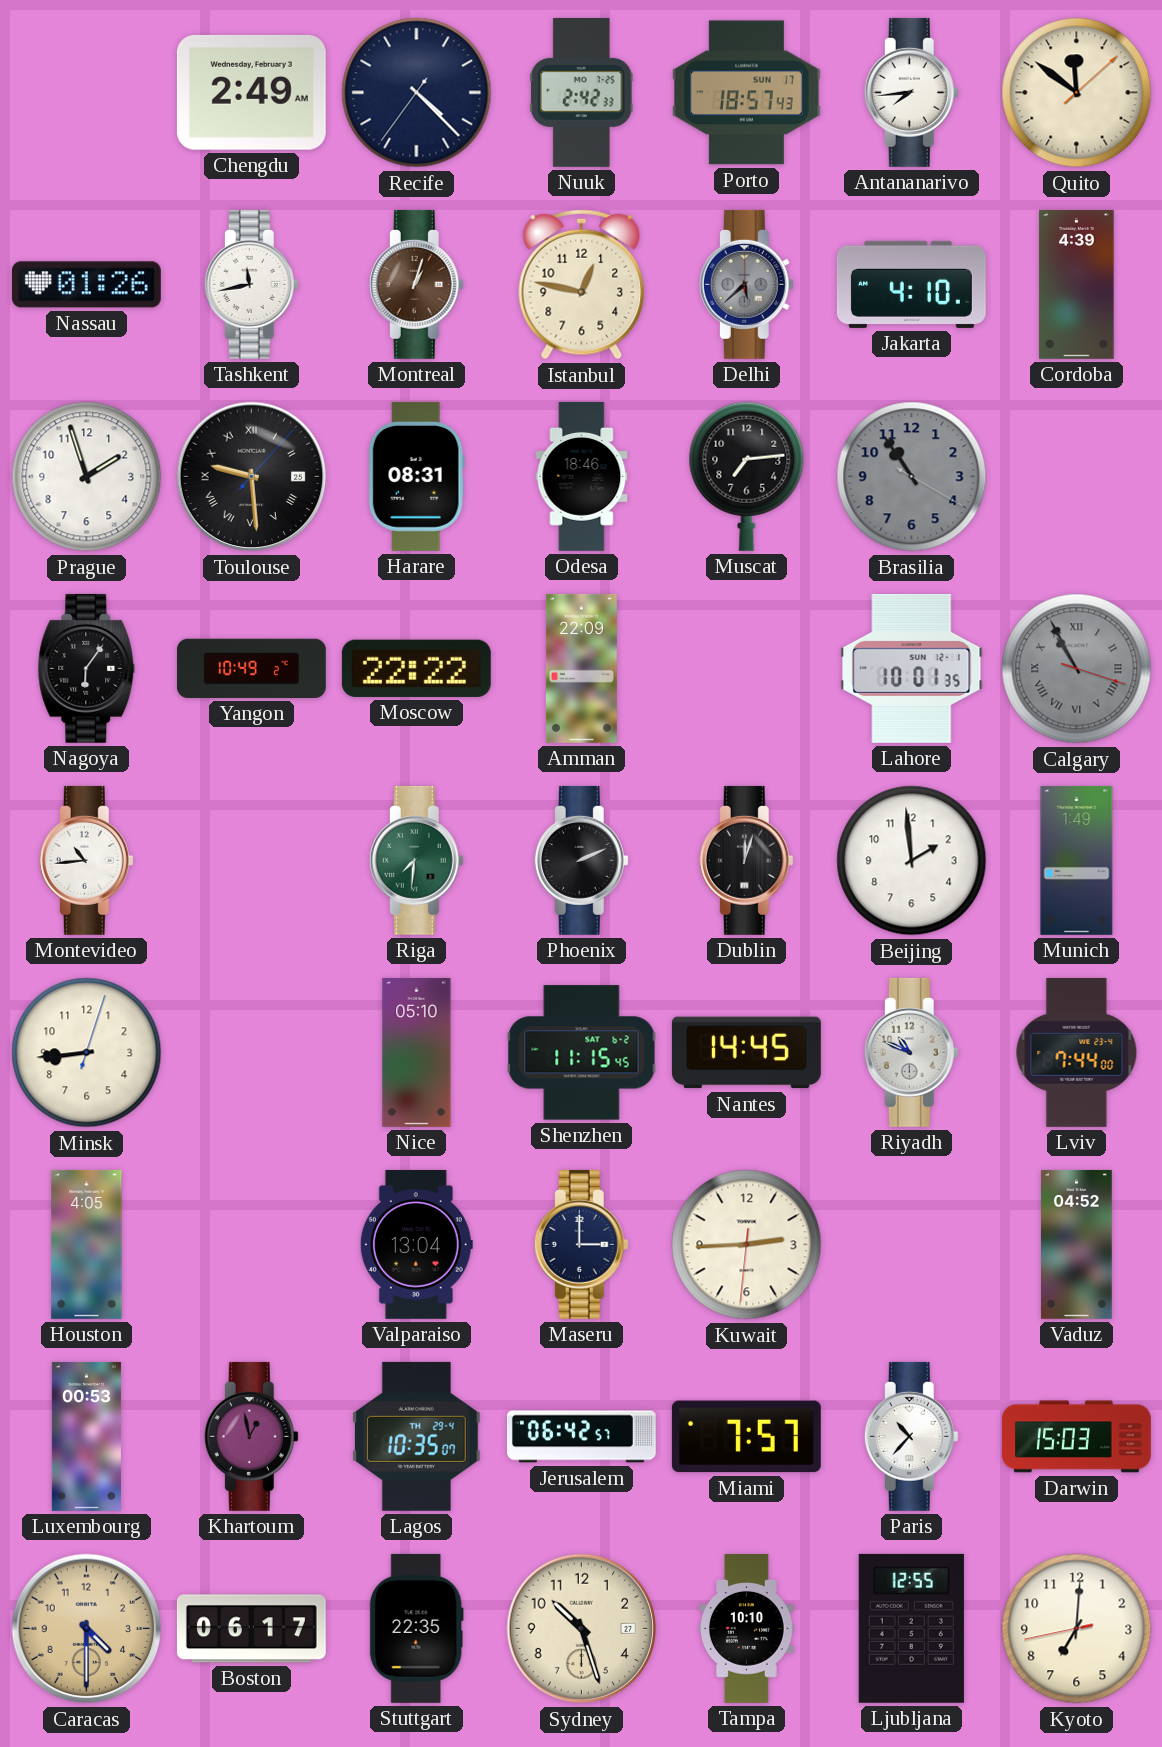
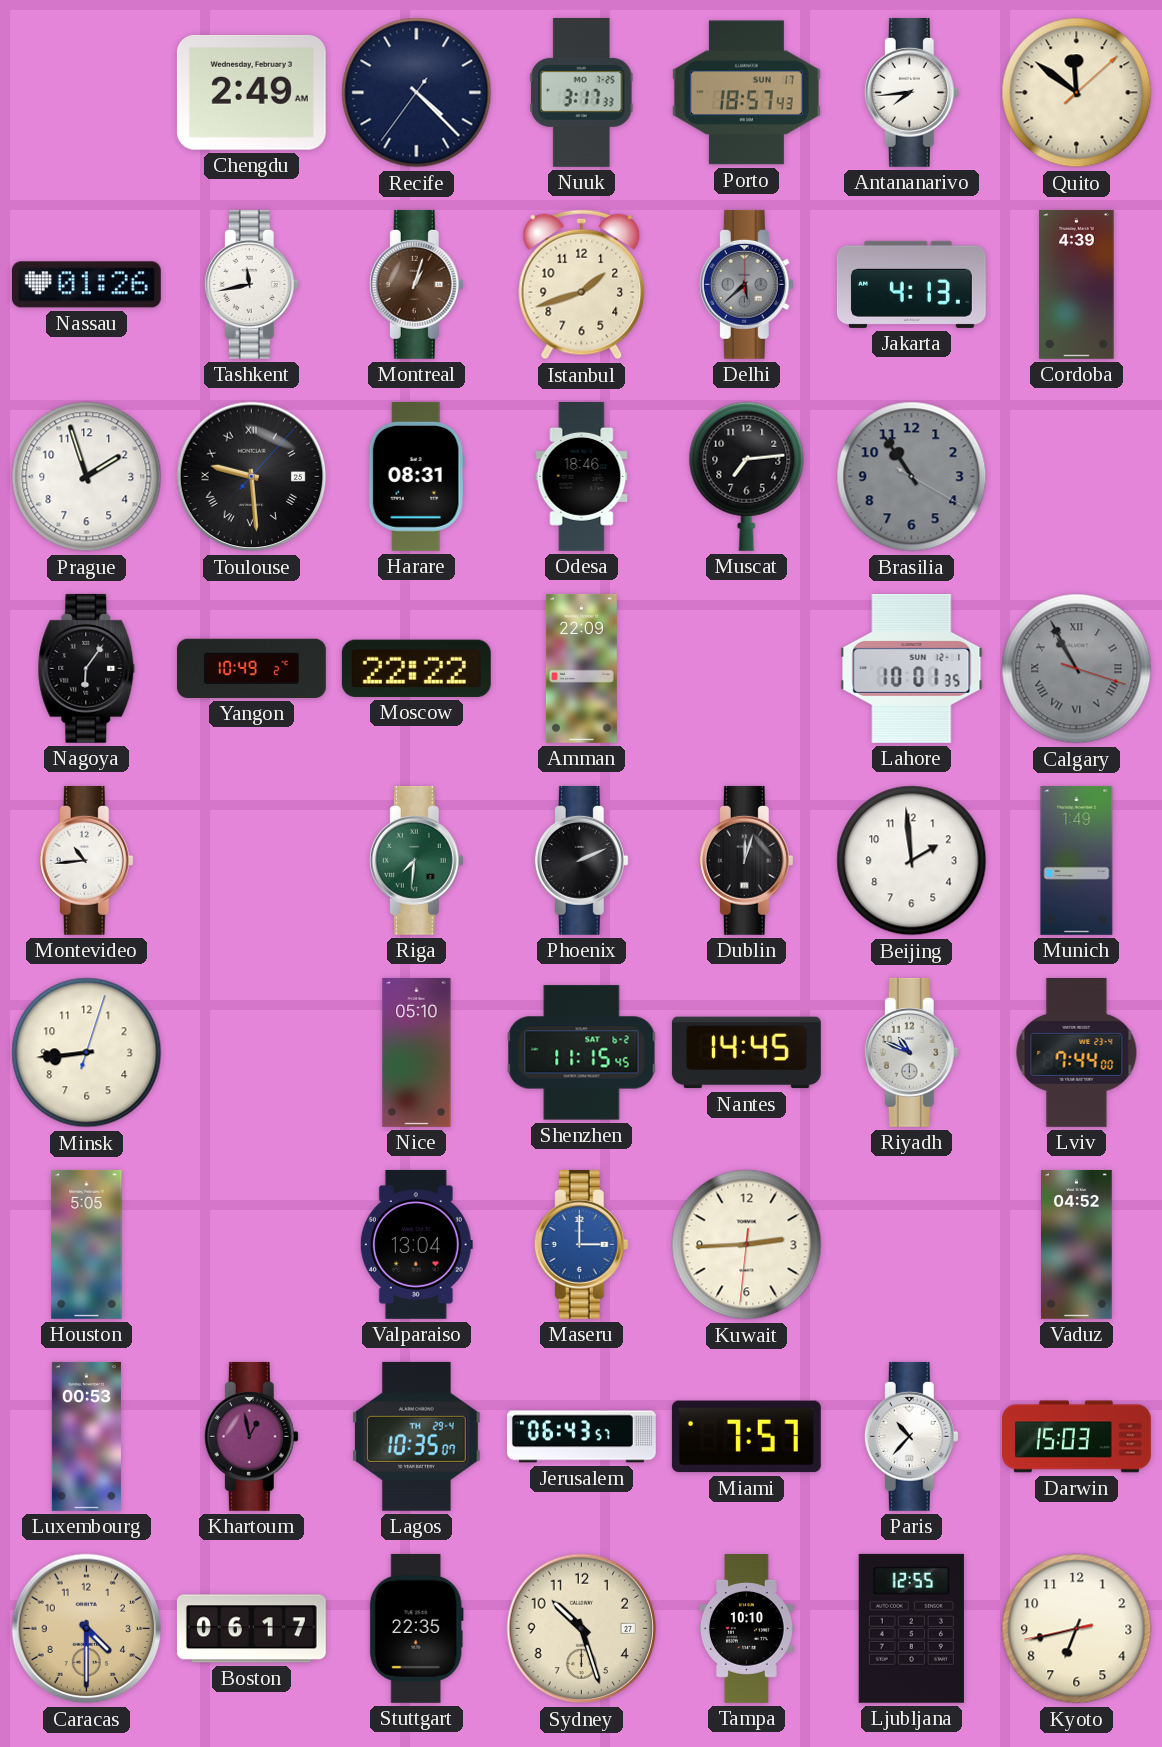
Nuuk: 2:42 -> 3:17 (581, 92)
Istanbul: 12:47 -> 1:42 (582, 285)
Jakarta: 4:10 -> 4:13 (911, 284)
Houston: 4:05 -> 5:05 (87, 1244)
Maseru dial: navy -> blue (581, 1244)
Jerusalem: 06:42 -> 06:43 (581, 1437)
Kyoto: 7:00 -> 6:42 (1077, 1629)
